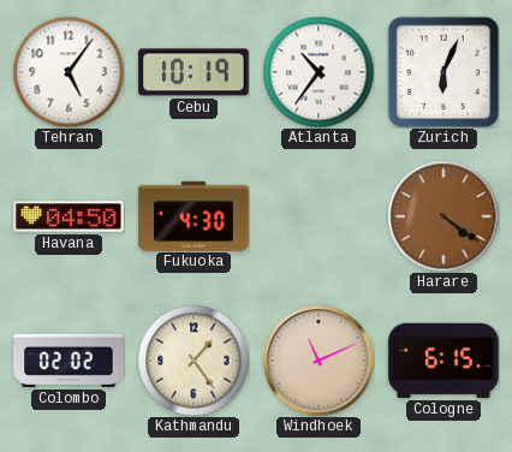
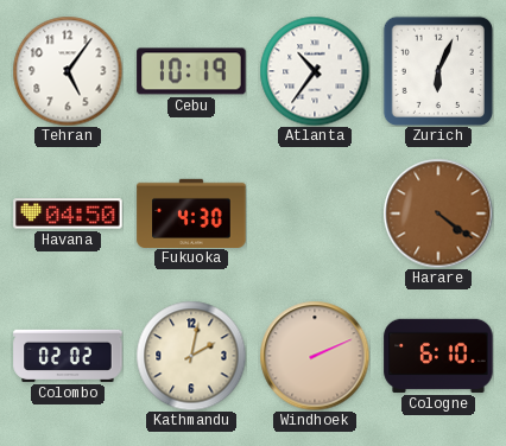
Kathmandu: 1:24 -> 2:02 (191, 356)
Windhoek: 11:11 -> 2:11 (315, 356)
Cologne: 6:15 -> 6:10 (438, 356)
